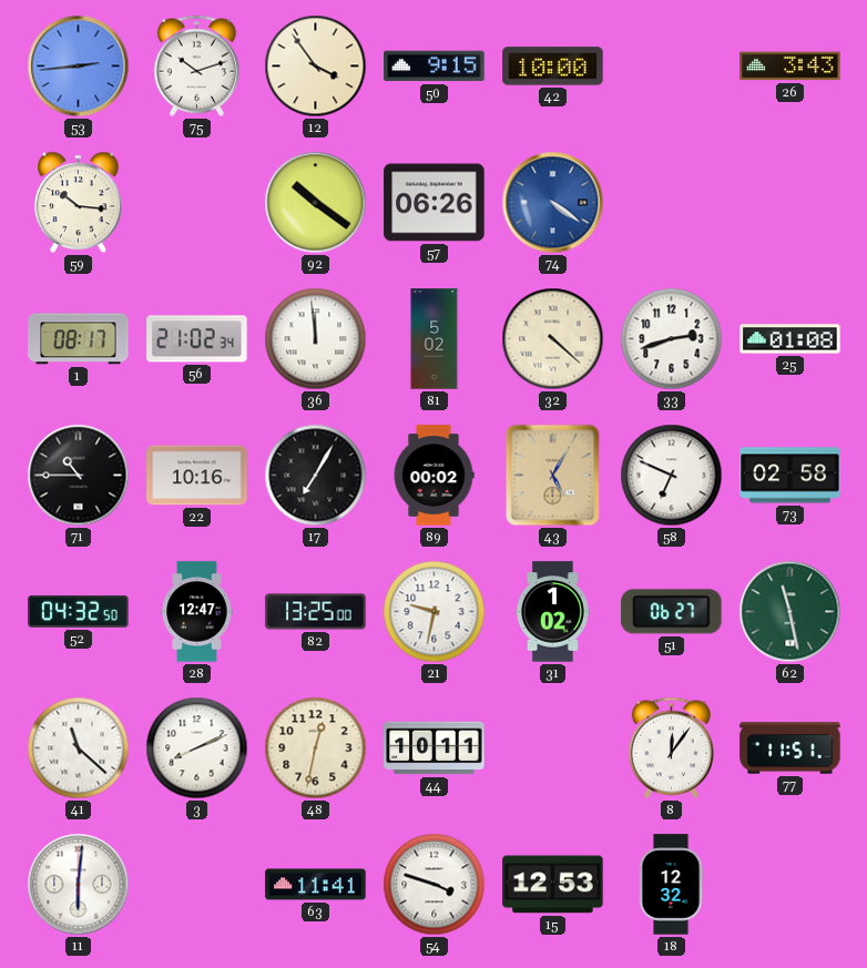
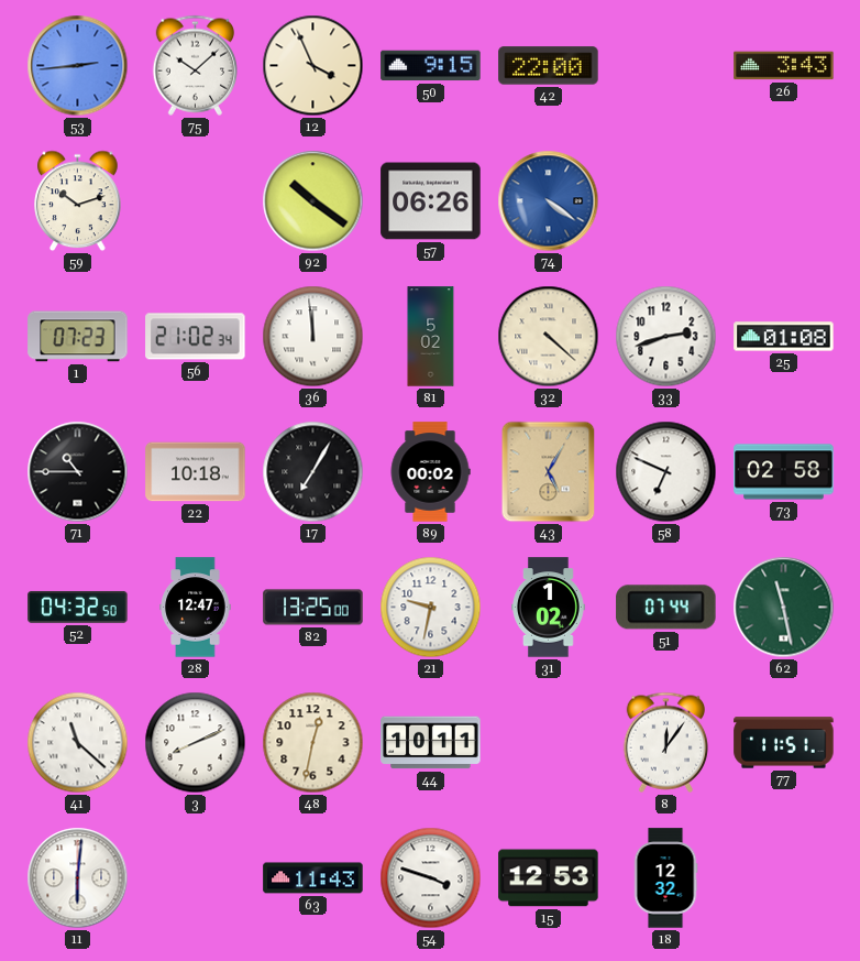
75: 10:12 -> 10:08 (195, 65)
12: 3:54 -> 3:56 (313, 66)
42: 10:00 -> 22:00 (549, 66)
59: 10:16 -> 10:12 (78, 201)
1: 08:17 -> 07:23 (78, 337)
22: 10:16 -> 10:18 (196, 472)
51: 06:27 -> 07:44 (666, 608)
63: 11:41 -> 11:43 (313, 878)
